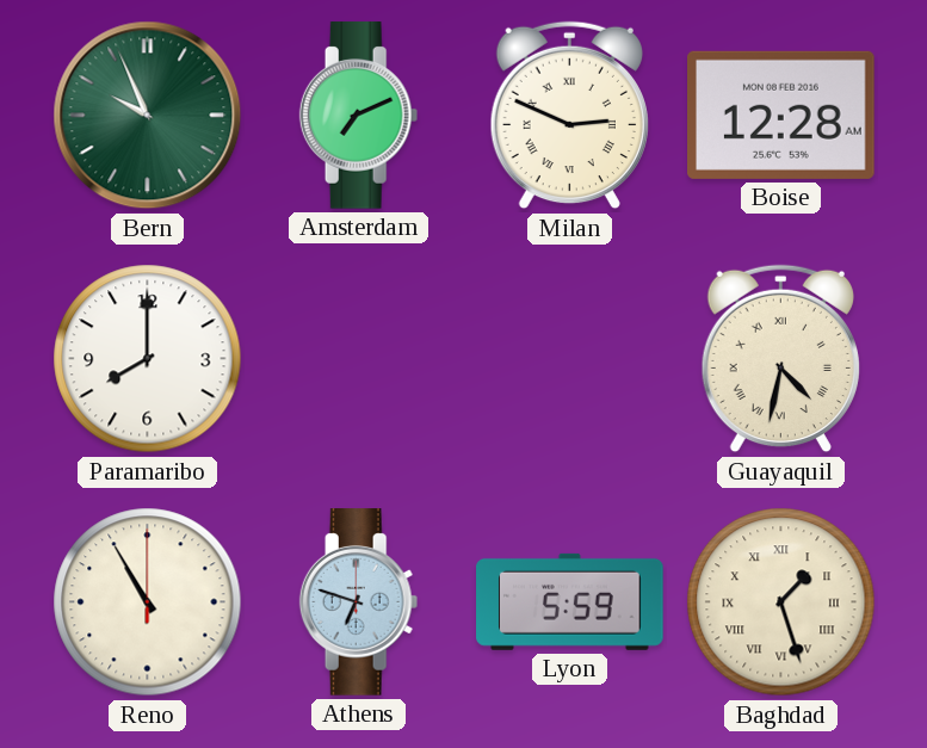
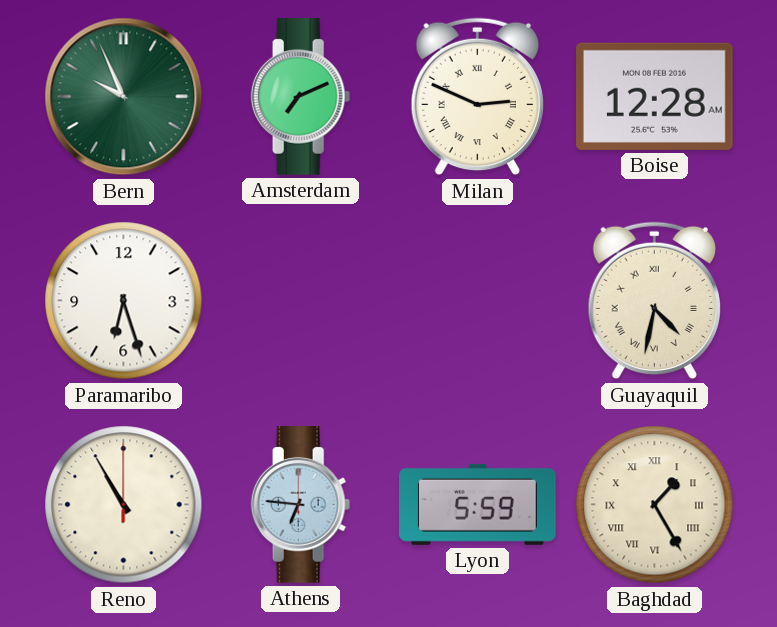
Paramaribo: 8:00 -> 6:27 (124, 301)
Athens: 6:48 -> 6:46 (301, 505)
Baghdad: 1:27 -> 1:25 (655, 505)
